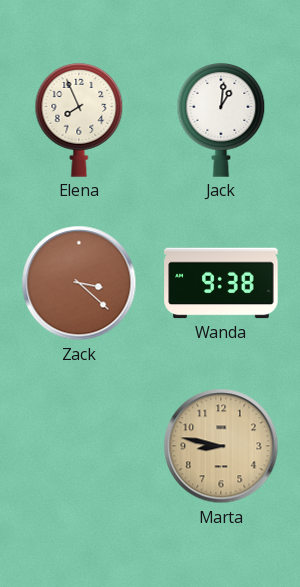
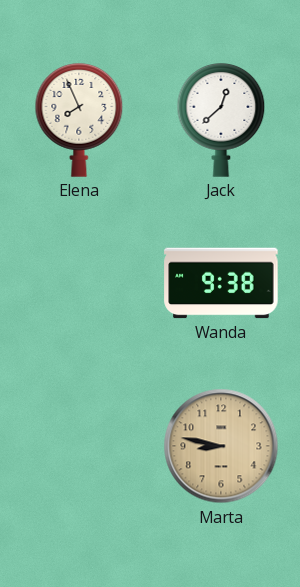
Jack: 1:01 -> 12:38 (221, 121)
Zack: 3:22 -> none (79, 283)
